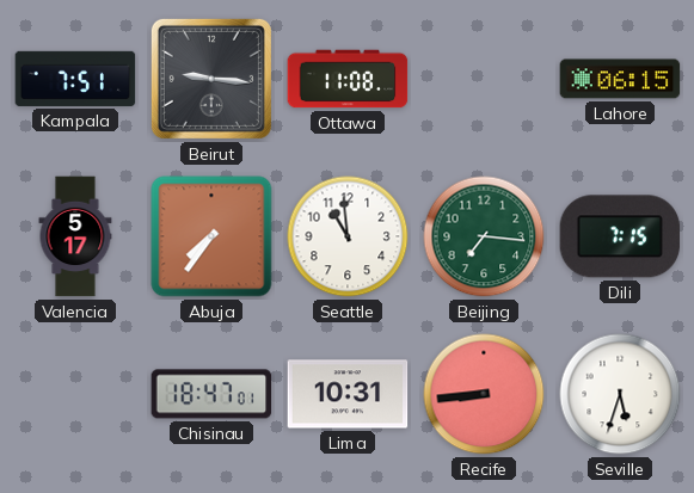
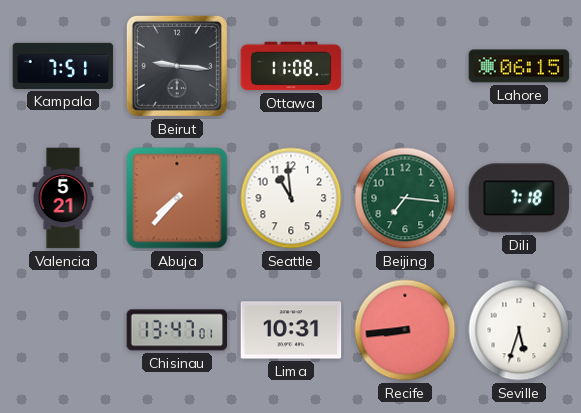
Valencia: 5:17 -> 5:21 (63, 198)
Abuja: 7:36 -> 7:37 (177, 198)
Dili: 7:15 -> 7:18 (519, 198)
Chisinau: 18:47 -> 13:47 (177, 330)
